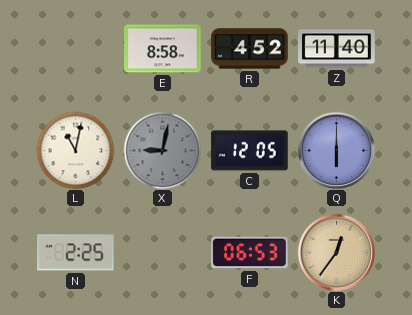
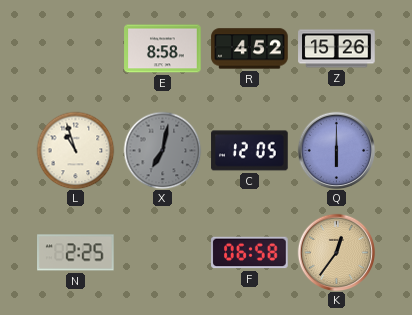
Z: 11:40 -> 15:26 (337, 49)
L: 11:02 -> 10:57 (75, 150)
X: 9:02 -> 7:02 (162, 150)
F: 06:53 -> 06:58 (250, 253)
